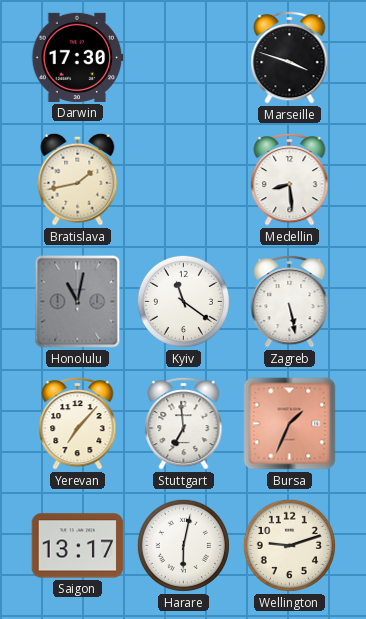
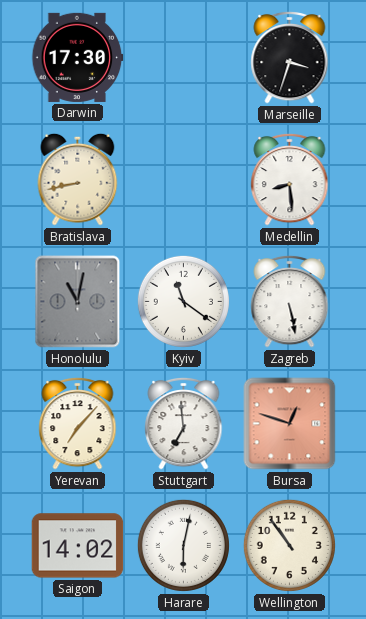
Marseille: 3:48 -> 3:33 (290, 57)
Bratislava: 1:43 -> 8:43 (78, 179)
Bursa: 1:34 -> 12:48 (290, 424)
Saigon: 13:17 -> 14:02 (78, 546)
Wellington: 9:12 -> 10:54 (289, 545)
